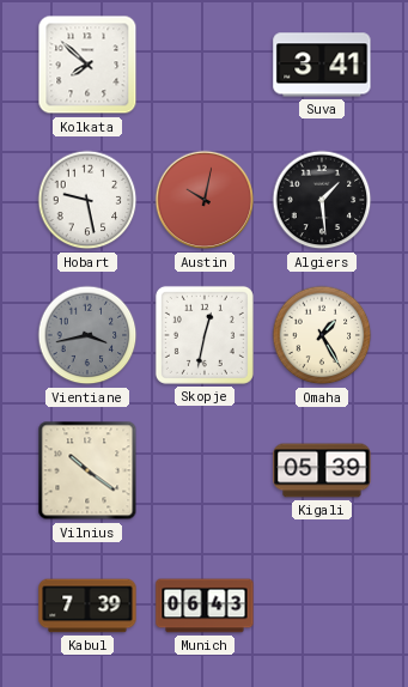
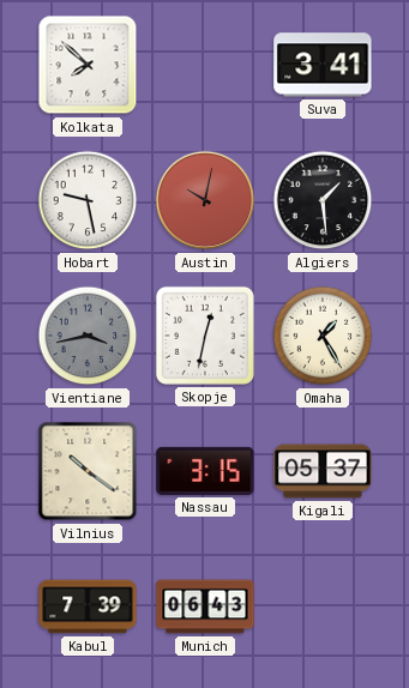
Nassau: none -> 3:15 (205, 471)
Kigali: 05:39 -> 05:37 (323, 471)
